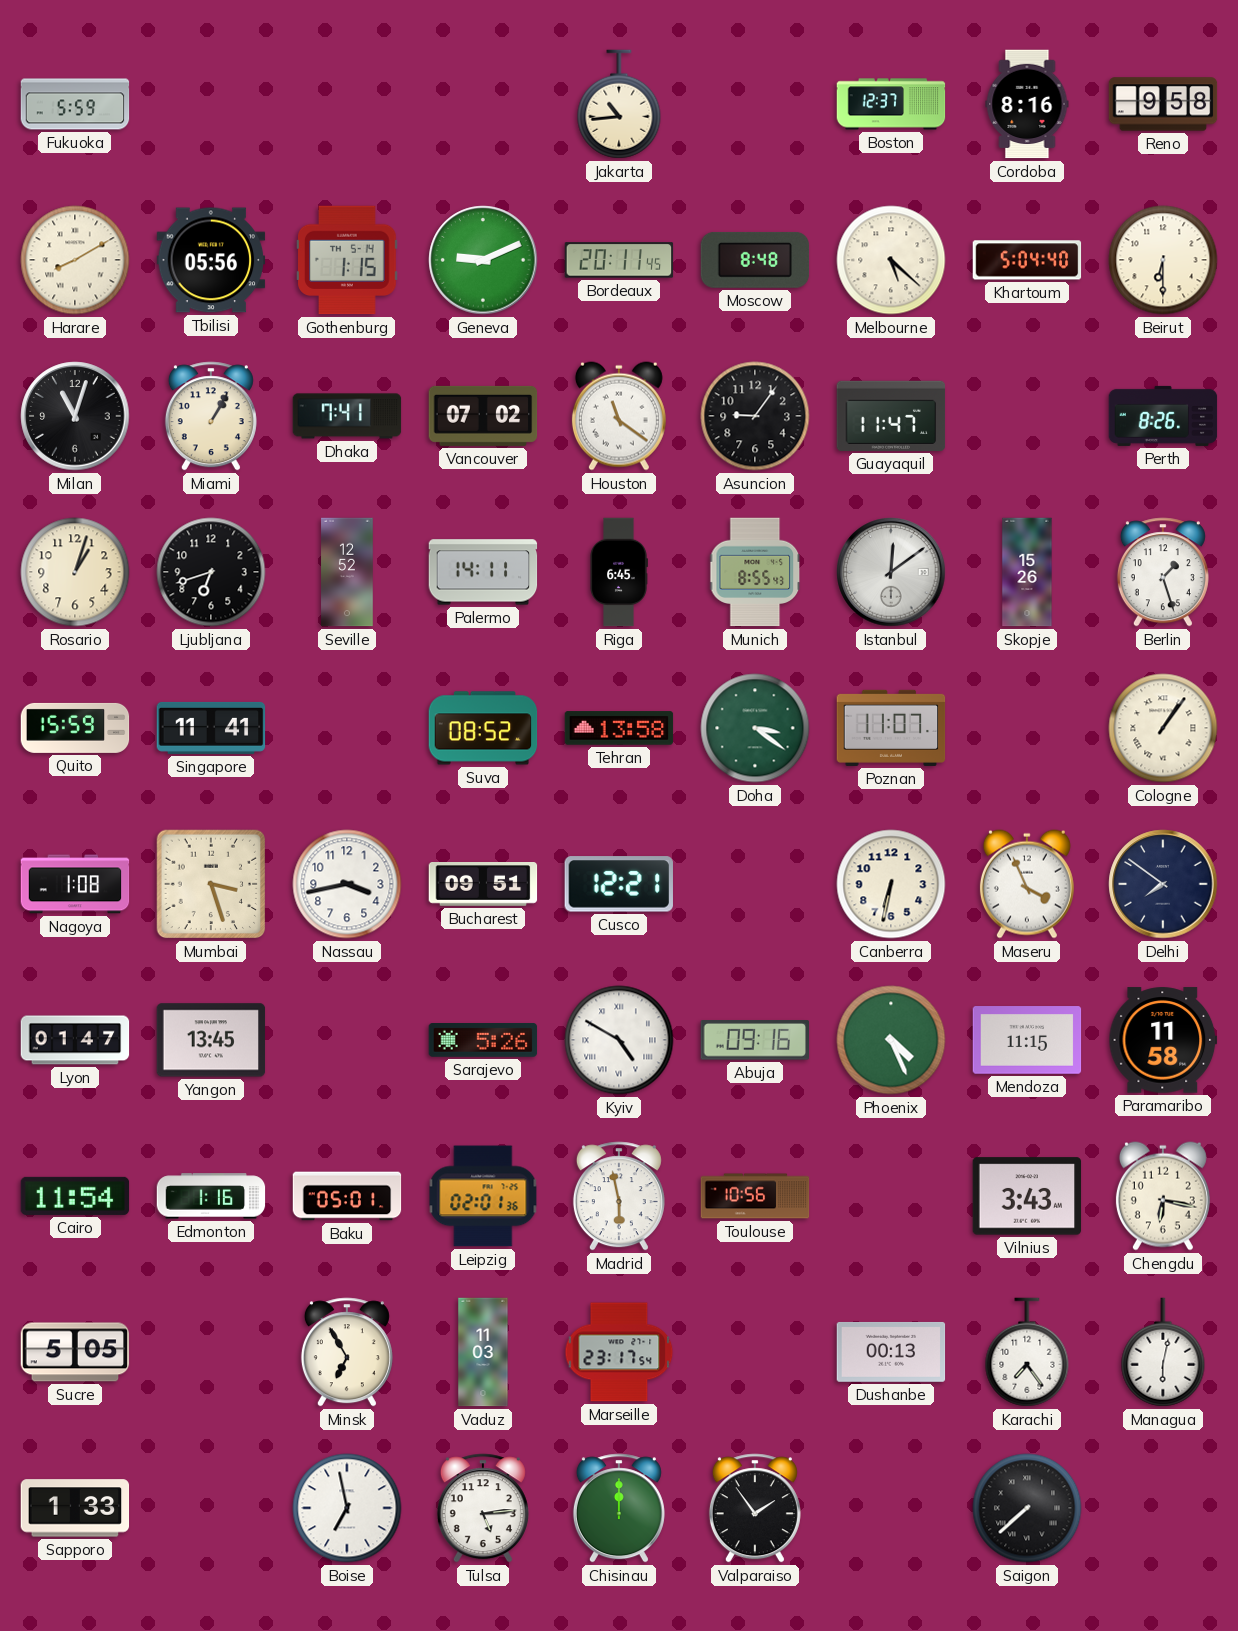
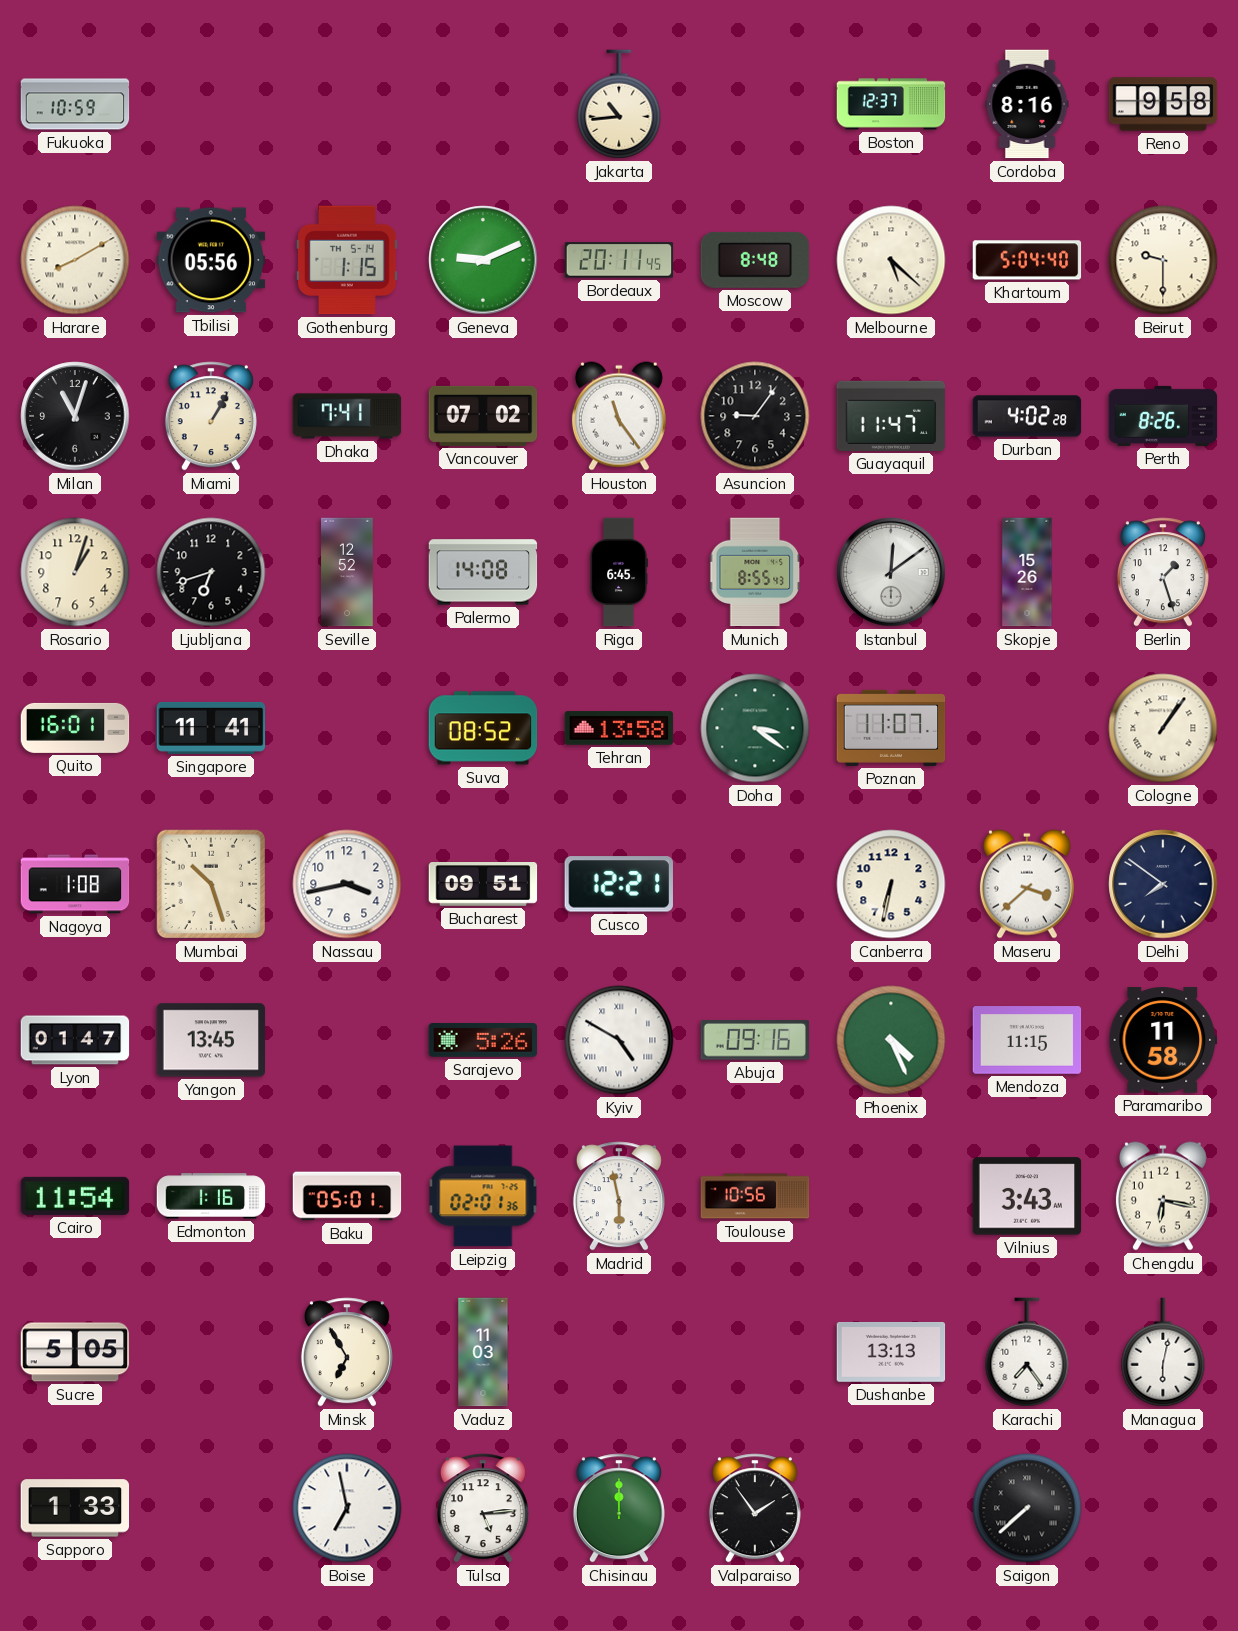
Fukuoka: 5:59 -> 10:59 (75, 104)
Beirut: 6:30 -> 9:30 (1163, 260)
Houston: 11:21 -> 11:24 (619, 416)
Durban: none -> 4:02 (1027, 416)
Palermo: 14:11 -> 14:08 (483, 572)
Quito: 15:59 -> 16:01 (75, 728)
Mumbai: 3:27 -> 10:27 (211, 884)
Maseru: 3:56 -> 3:38 (1027, 884)
Marseille: 23:17 -> none (619, 1352)
Dushanbe: 00:13 -> 13:13 (891, 1352)
